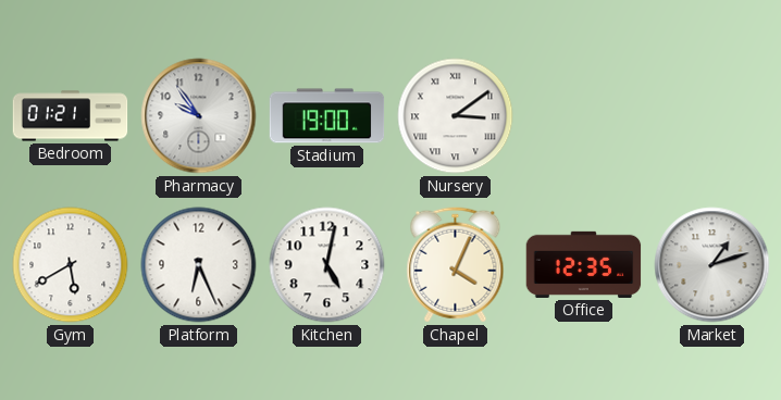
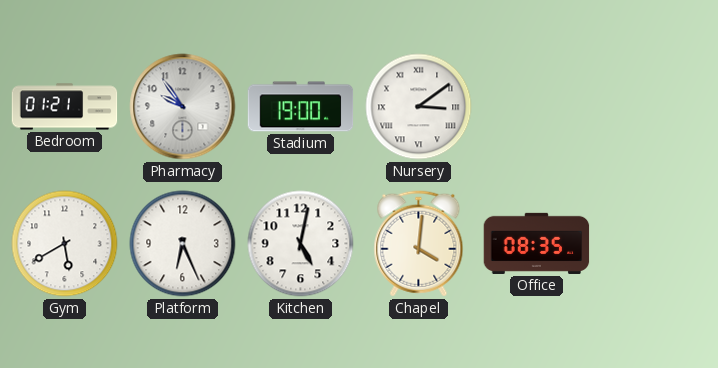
Chapel: 4:04 -> 4:01 (419, 244)
Office: 12:35 -> 08:35 (537, 243)
Market: 1:12 -> none (712, 265)
